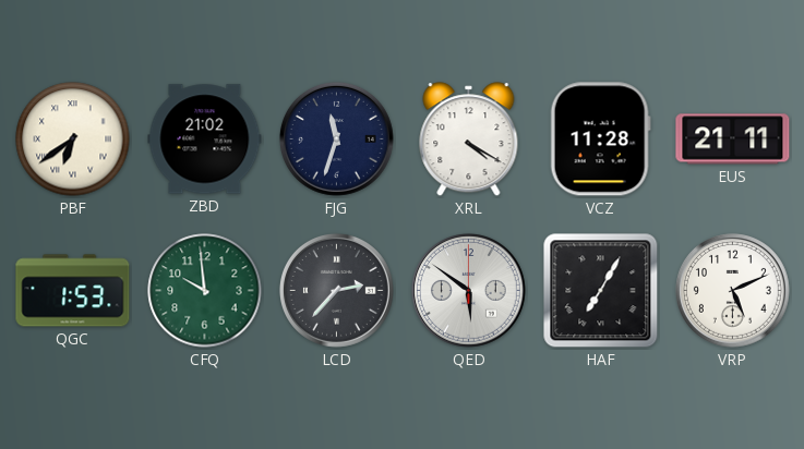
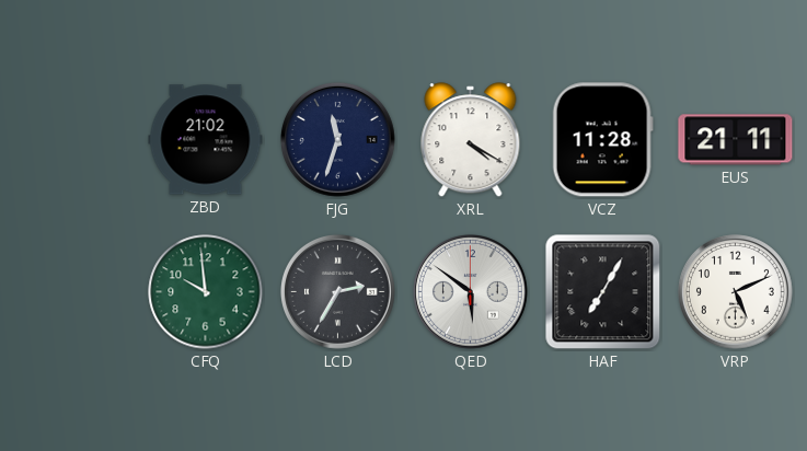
PBF: 6:39 -> none (73, 139)
QGC: 1:53 -> none (73, 291)
LCD: 2:37 -> 2:35 (337, 291)
